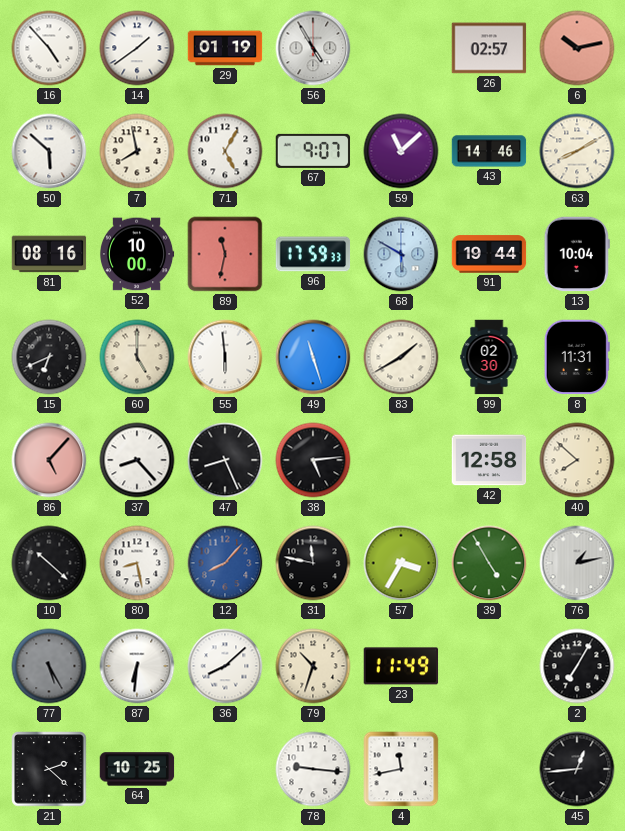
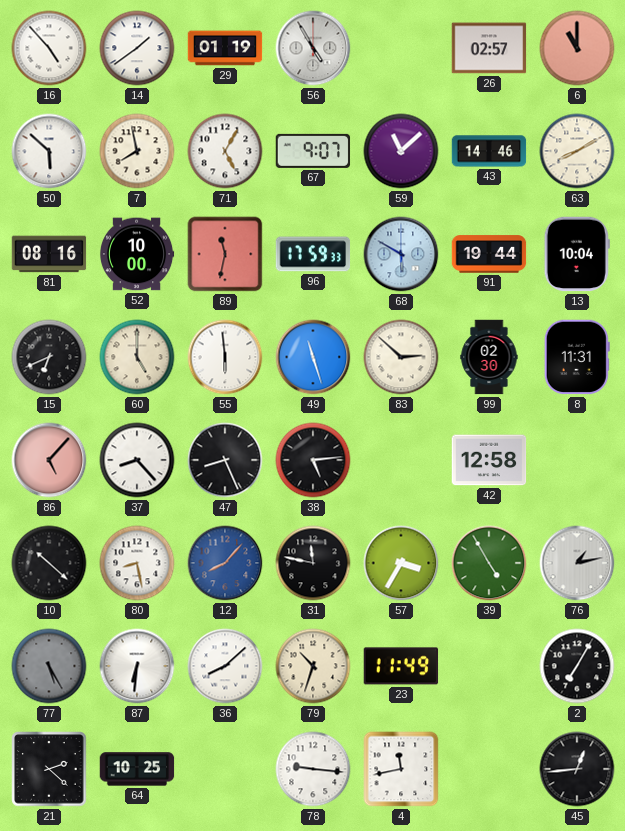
6: 10:13 -> 11:00 (577, 48)
83: 1:40 -> 2:52 (401, 357)
40: 7:52 -> none (577, 460)
